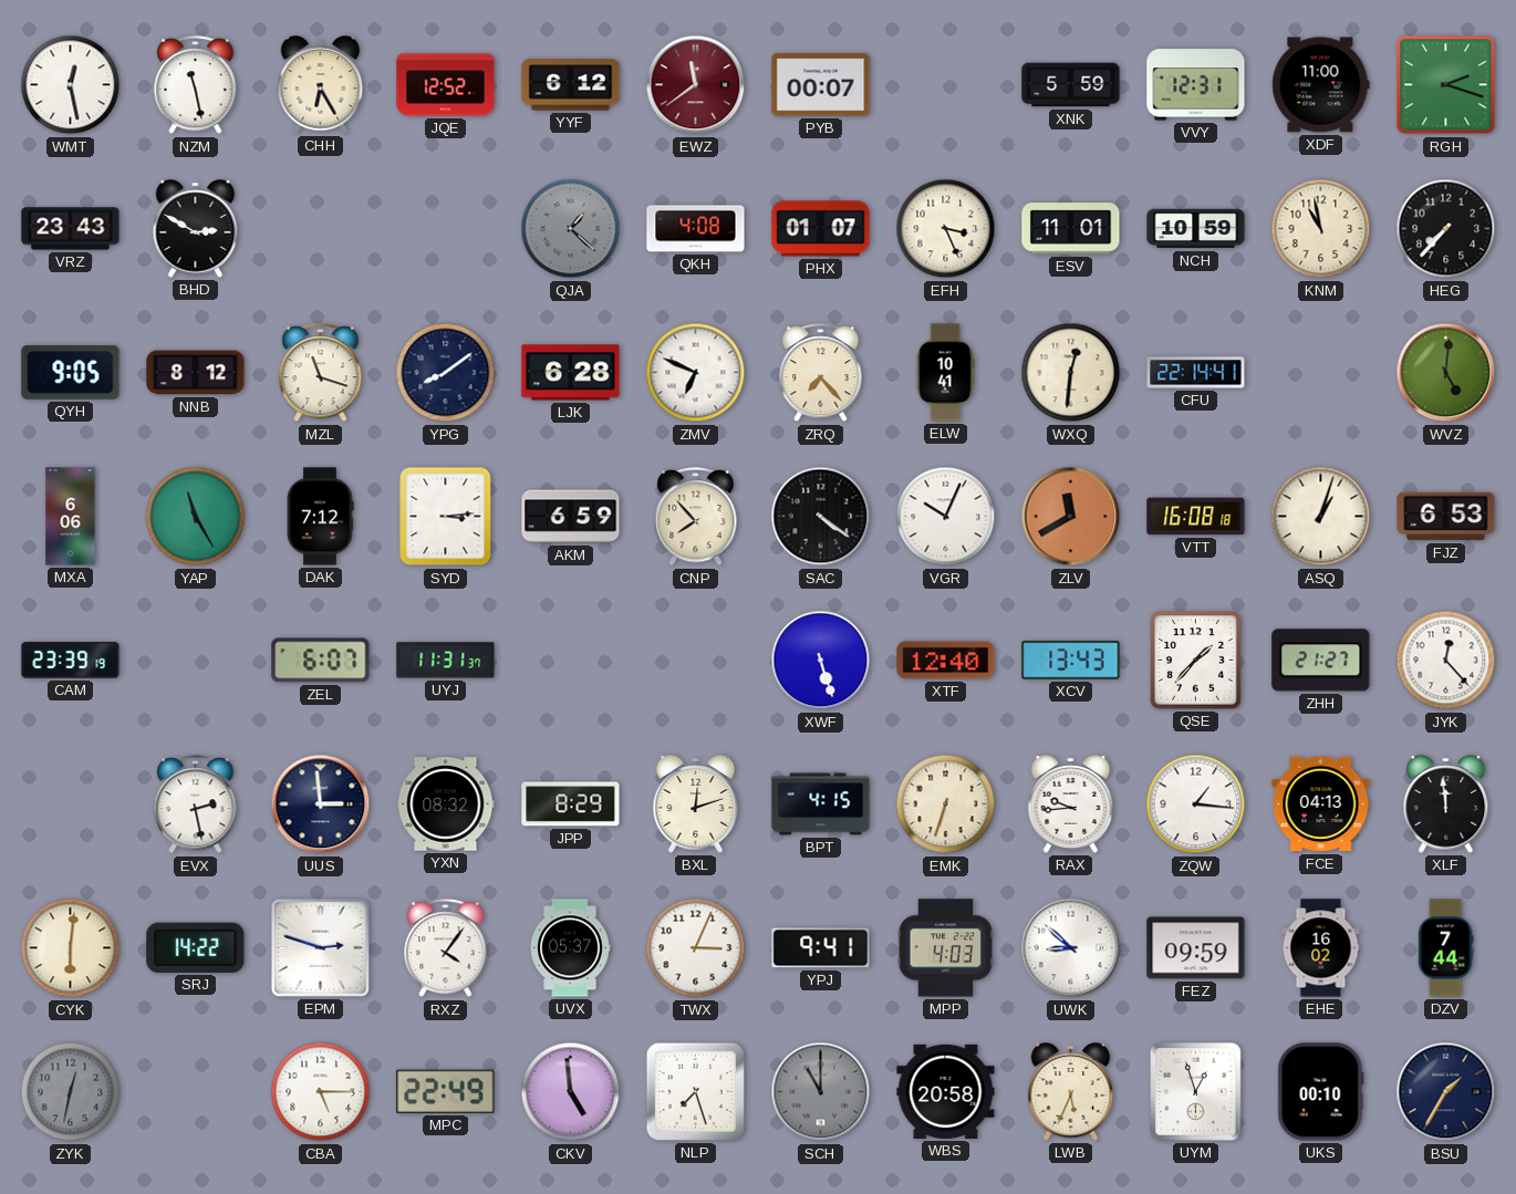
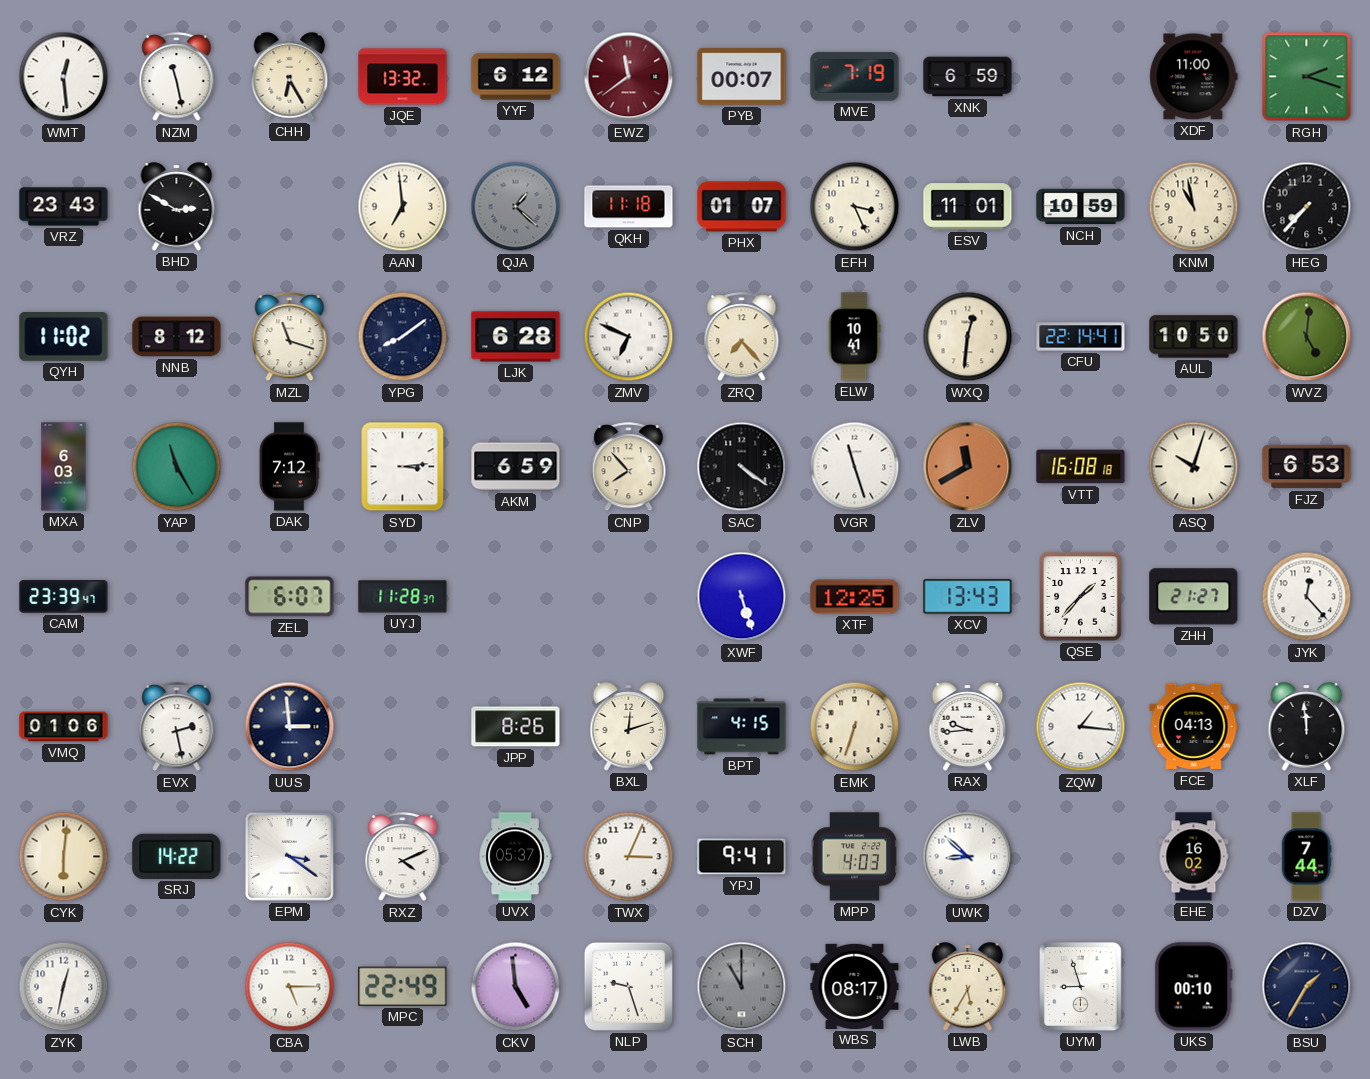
WMT: 12:28 -> 12:29 (64, 77)
JQE: 12:52 -> 13:32 (403, 77)
MVE: none -> 7:19 (855, 77)
XNK: 5:59 -> 6:59 (968, 77)
VVY: 12:31 -> none (1196, 85)
AAN: none -> 6:59 (403, 207)
QKH: 4:08 -> 11:18 (629, 207)
QYH: 9:05 -> 11:02 (64, 337)
AUL: none -> 10:50 (1194, 337)
MXA: 6:06 -> 6:03 (64, 467)
VGR: 10:04 -> 11:27 (855, 467)
ASQ: 1:03 -> 10:03 (1194, 467)
CAM: 23:39:19 -> 23:39:47 (64, 597)
UYJ: 11:31 -> 11:28 (403, 597)
XTF: 12:40 -> 12:25 (855, 597)
VMQ: none -> 01:06 (64, 727)
YXN: 08:32 -> none (446, 804)
JPP: 8:29 -> 8:26 (516, 727)
EPM: 2:48 -> 3:21 (289, 856)
RXZ: 4:06 -> 4:11 (403, 857)
FEZ: 09:59 -> none (1196, 948)
ZYK dial: grey -> white (64, 987)
NLP: 7:27 -> 9:27 (628, 986)
WBS: 20:58 -> 08:17 (855, 986)
LWB: 5:34 -> 5:35 (968, 987)
UYM: 12:57 -> 8:57 (1081, 987)
